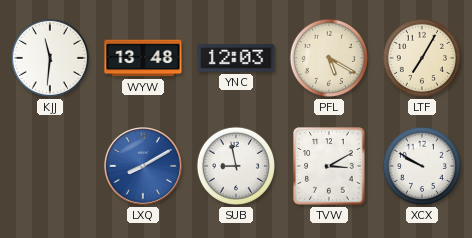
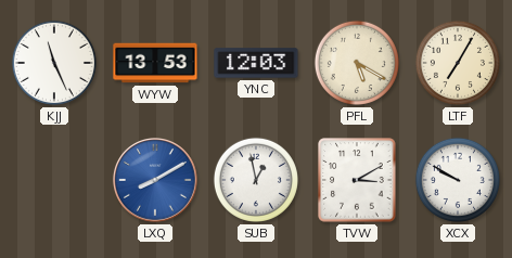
KJJ: 11:31 -> 11:26 (54, 63)
WYW: 13:48 -> 13:53 (155, 63)
SUB: 8:58 -> 12:58 (256, 180)
